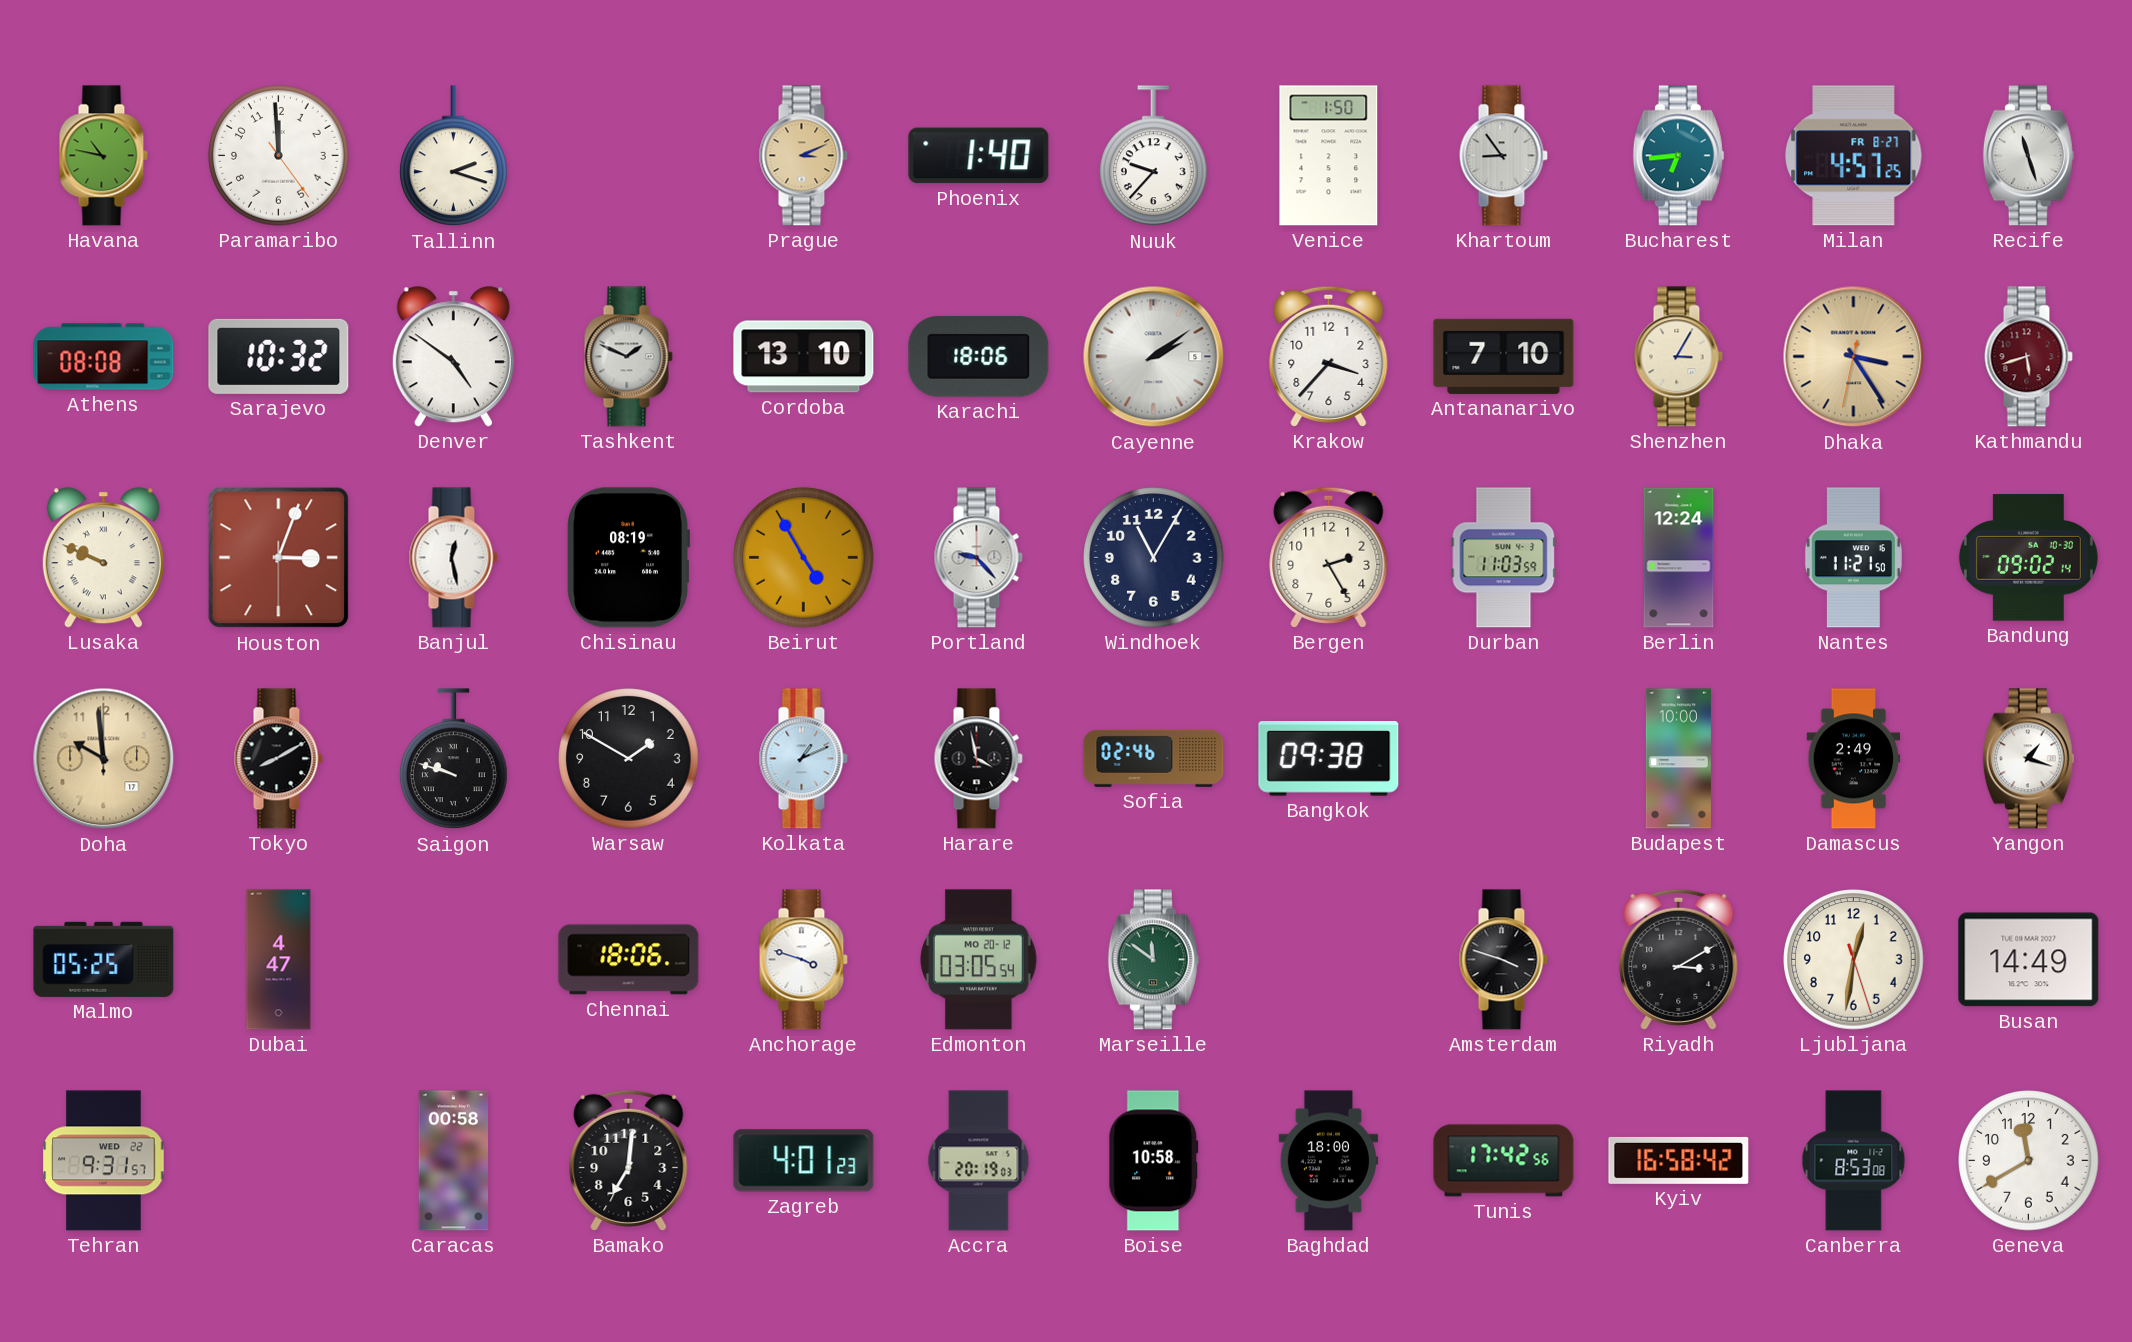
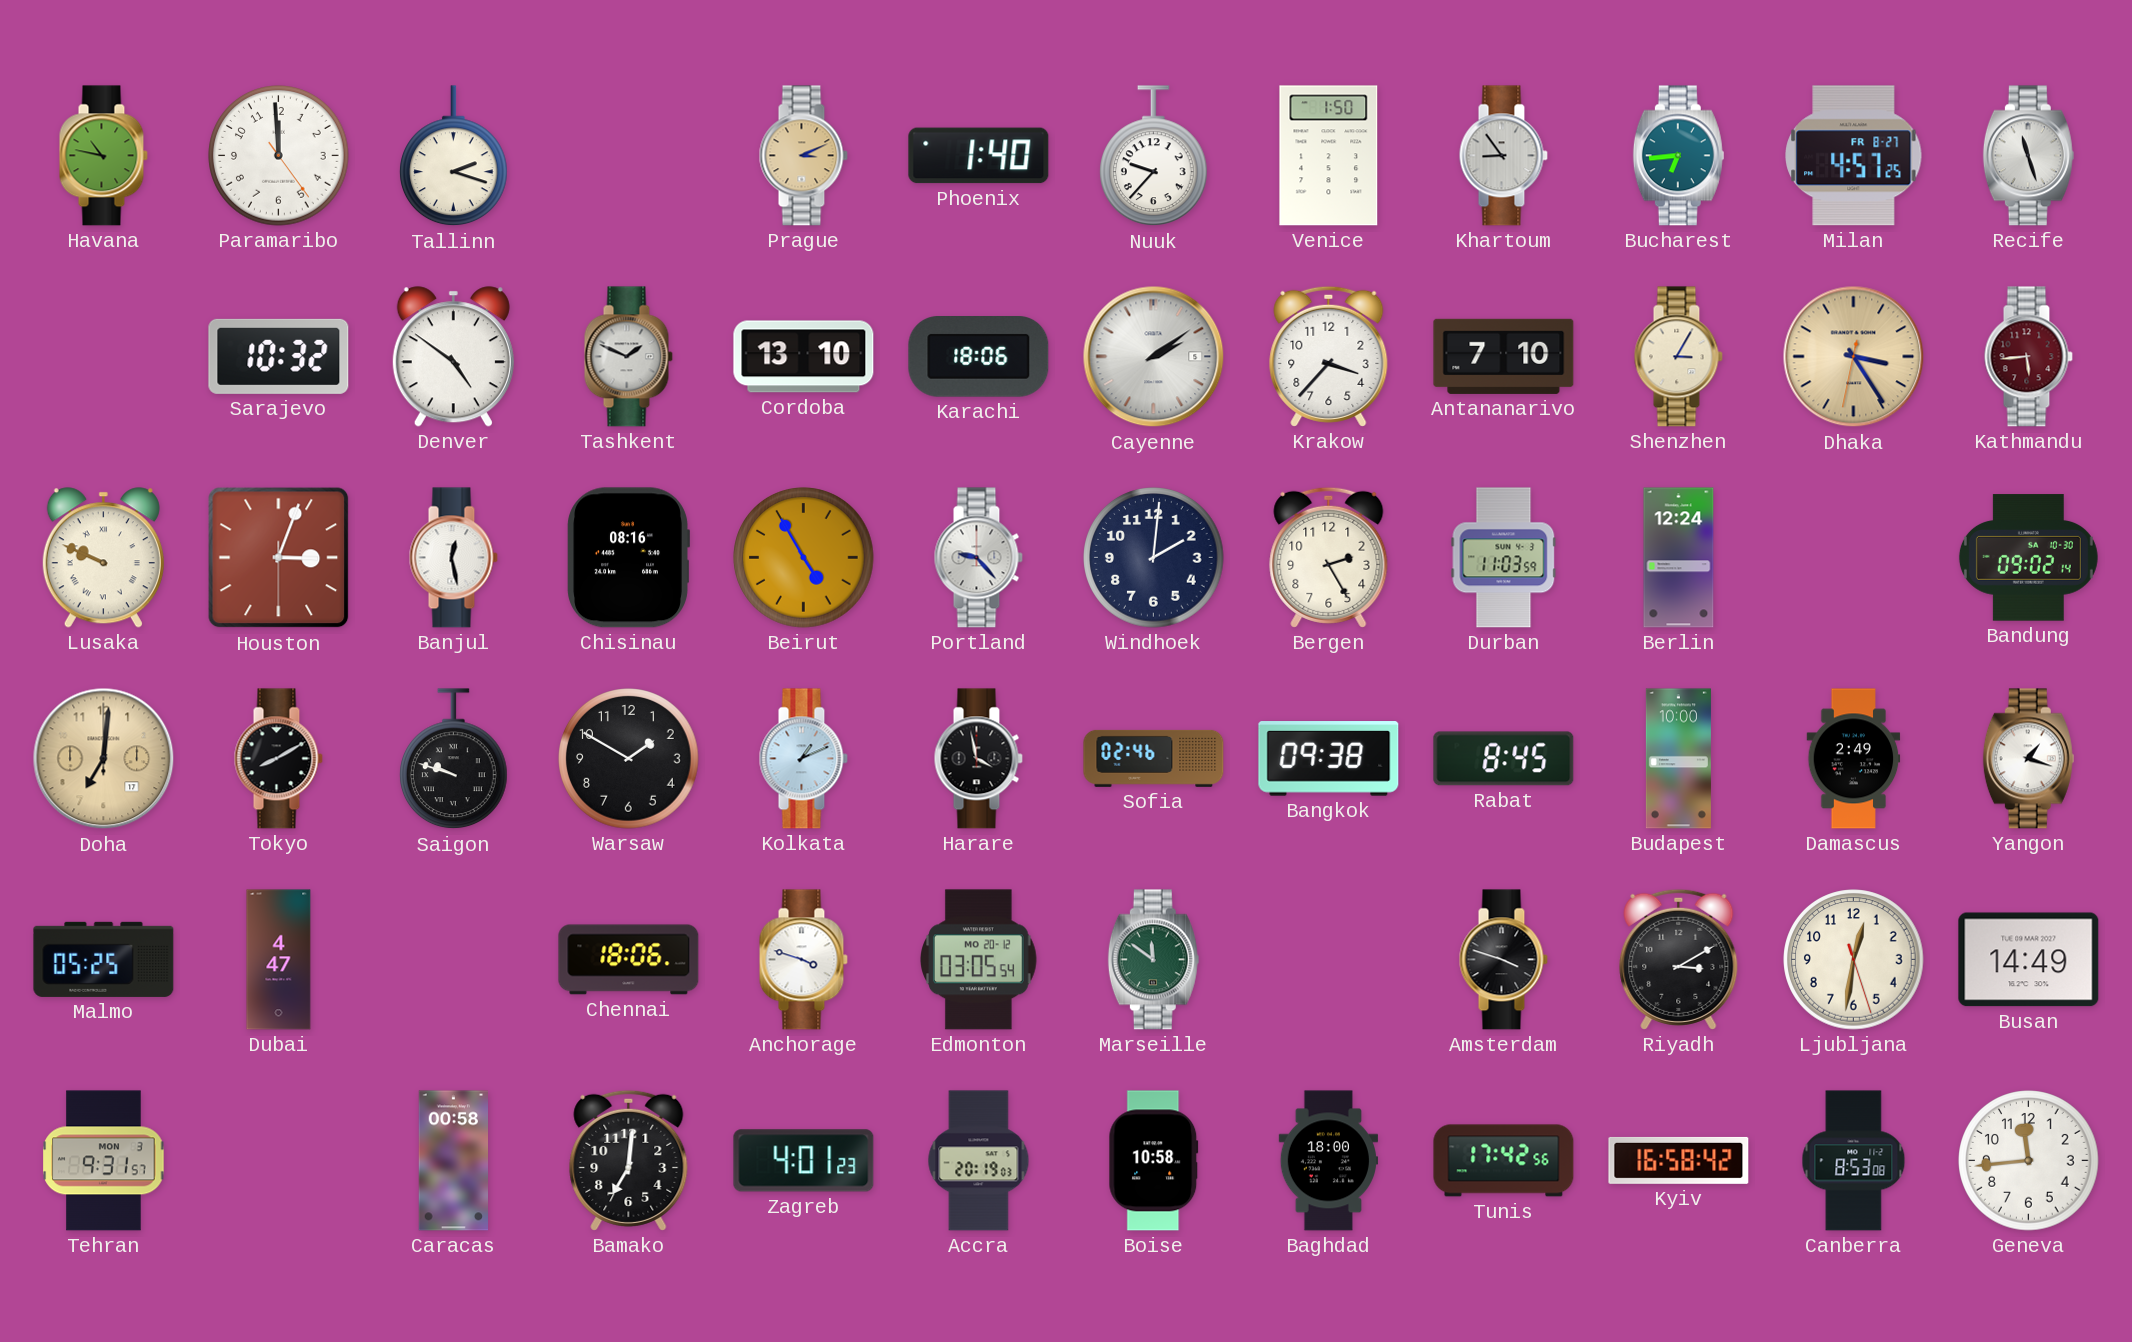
Athens: 08:08 -> none (104, 357)
Kathmandu: 5:42 -> 5:44 (2028, 357)
Chisinau: 08:19 -> 08:16 (628, 558)
Windhoek: 11:05 -> 2:01 (1154, 558)
Nantes: 11:21 -> none (1853, 558)
Doha: 9:59 -> 7:01 (104, 759)
Rabat: none -> 8:45 (1504, 759)
Tehran date: WED 22 -> MON 3 (104, 1161)
Geneva: 11:40 -> 11:44 (2029, 1161)
